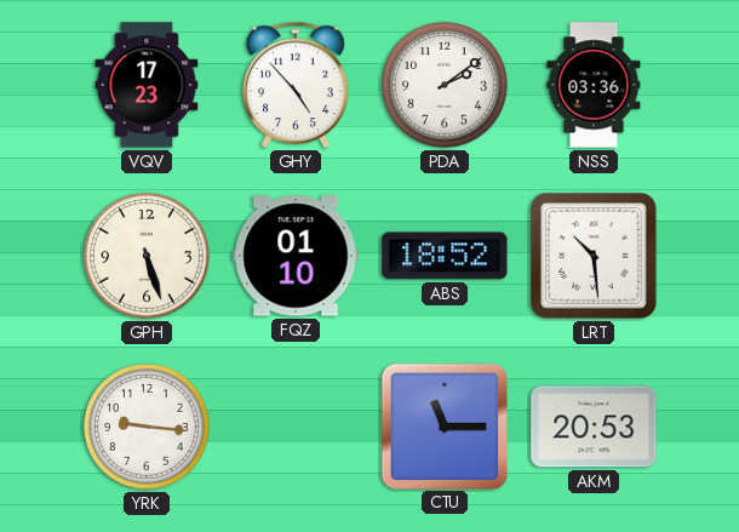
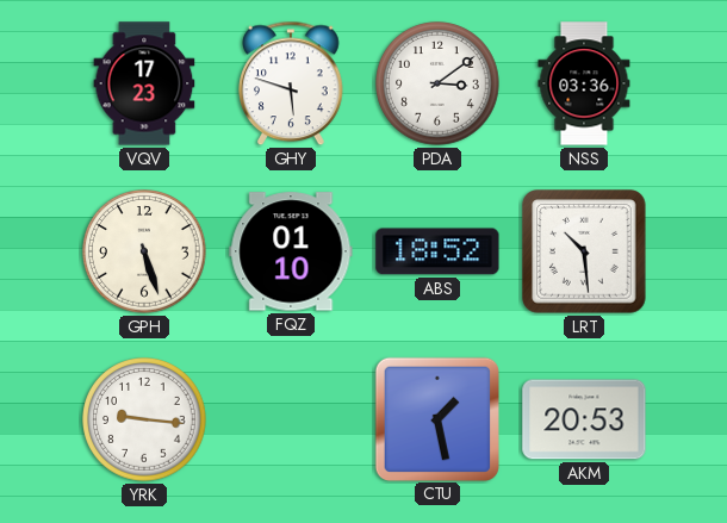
GHY: 4:53 -> 5:48 (291, 83)
PDA: 2:09 -> 3:09 (437, 83)
CTU: 11:15 -> 1:28 (436, 418)
